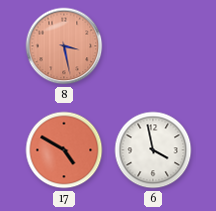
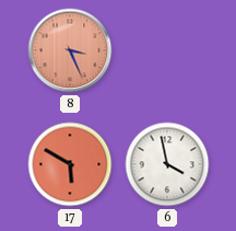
8: 3:28 -> 3:26 (70, 50)
17: 4:50 -> 5:50 (70, 164)
